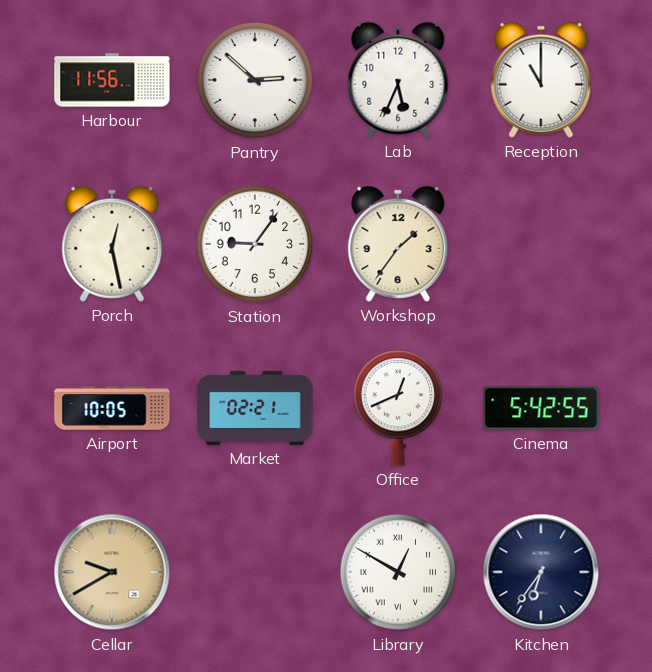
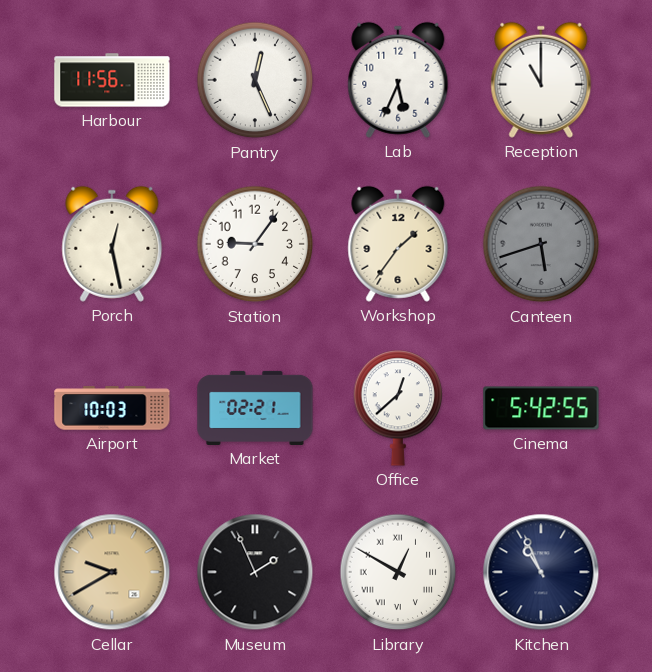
Pantry: 2:52 -> 12:26 (255, 80)
Canteen: none -> 5:42 (541, 244)
Airport: 10:05 -> 10:03 (112, 408)
Office: 12:41 -> 12:38 (398, 408)
Museum: none -> 1:56 (255, 572)
Kitchen: 6:36 -> 10:56 (541, 572)
